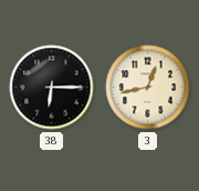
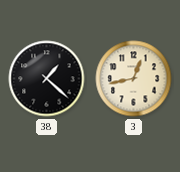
38: 6:15 -> 1:22 (47, 79)
